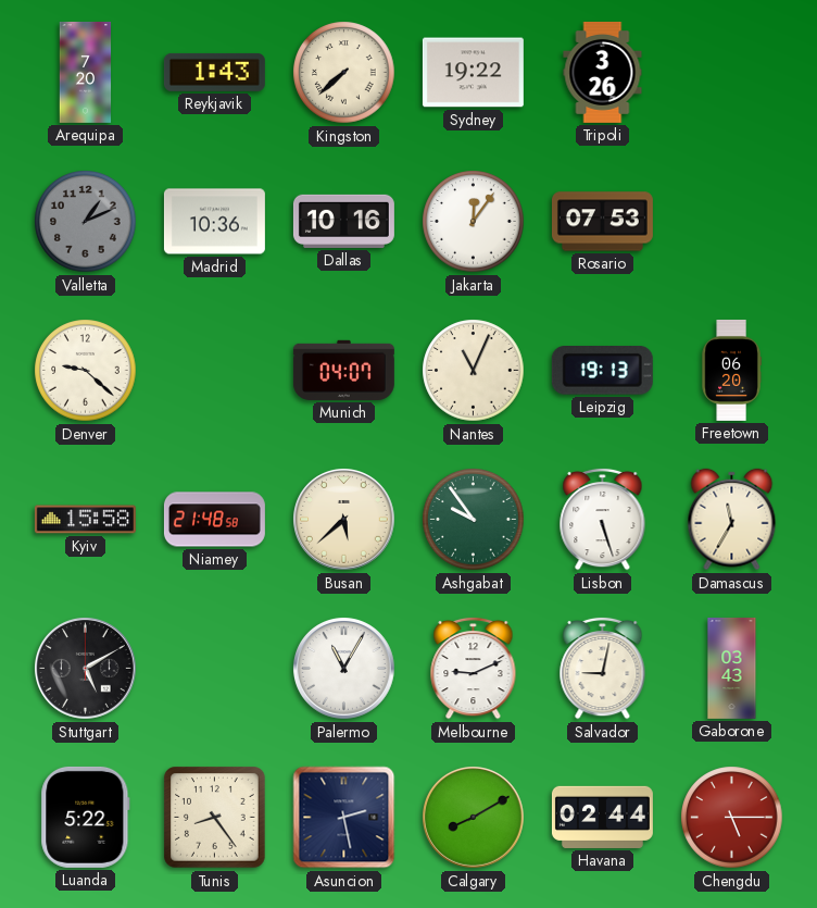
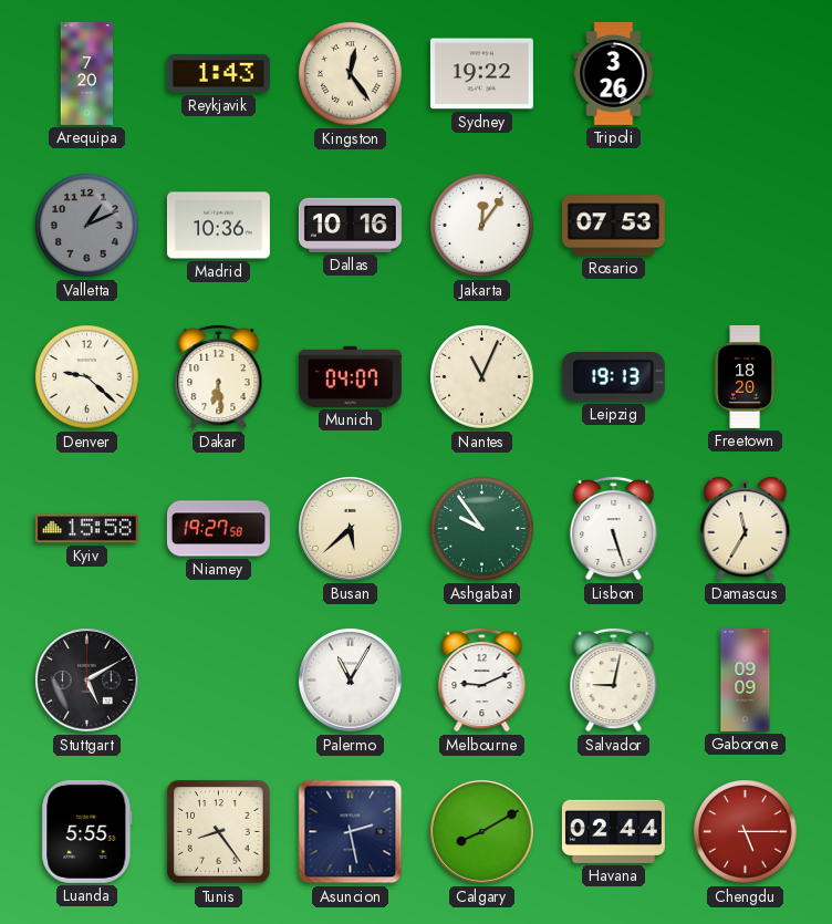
Kingston: 7:38 -> 12:24 (351, 74)
Dakar: none -> 6:29 (219, 376)
Freetown: 06:20 -> 18:20 (745, 376)
Niamey: 21:48 -> 19:27 (218, 529)
Gaborone: 03:43 -> 09:09 (746, 679)
Luanda: 5:22 -> 5:55 (87, 831)
